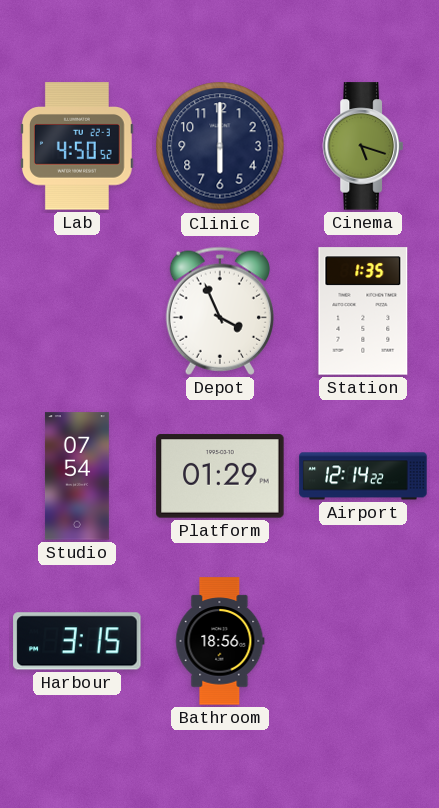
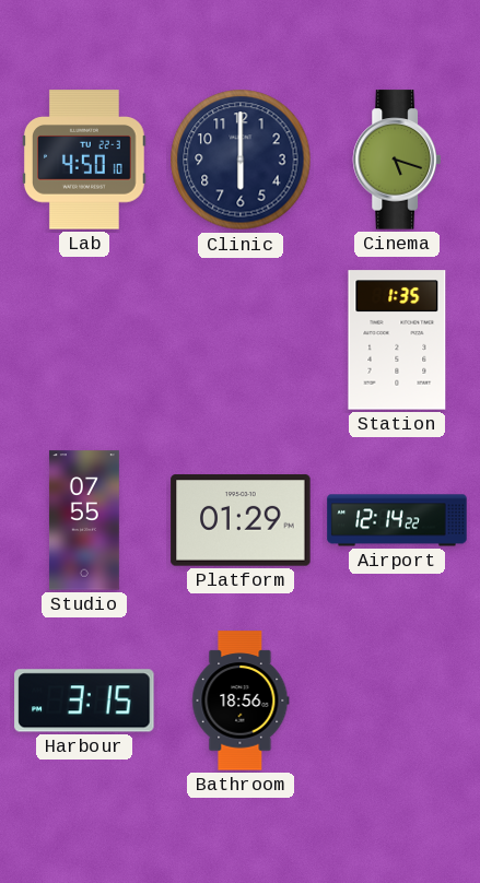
Lab: 4:50:52 -> 4:50:10 (84, 160)
Depot: 3:56 -> none (220, 311)
Studio: 07:54 -> 07:55 (84, 520)
